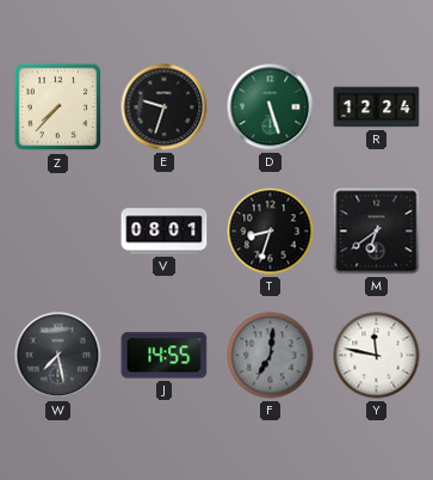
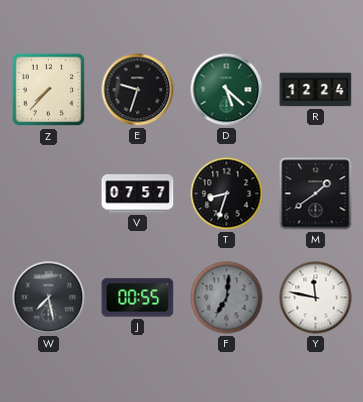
D: 5:27 -> 5:22 (227, 90)
V: 08:01 -> 07:57 (138, 194)
M: 6:39 -> 1:39 (316, 194)
J: 14:55 -> 00:55 (138, 298)
